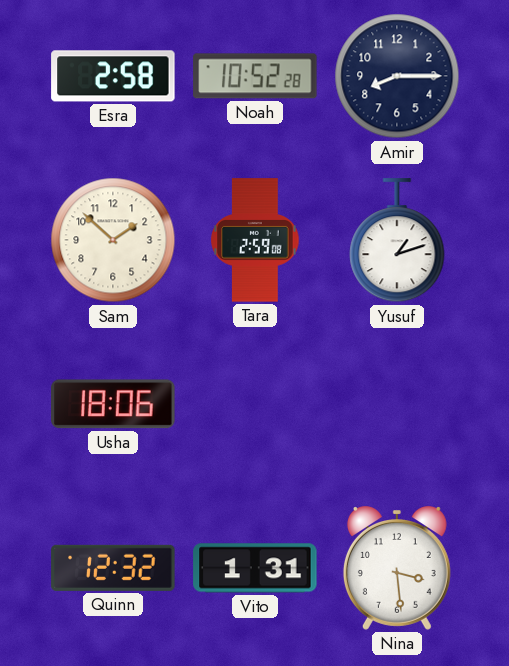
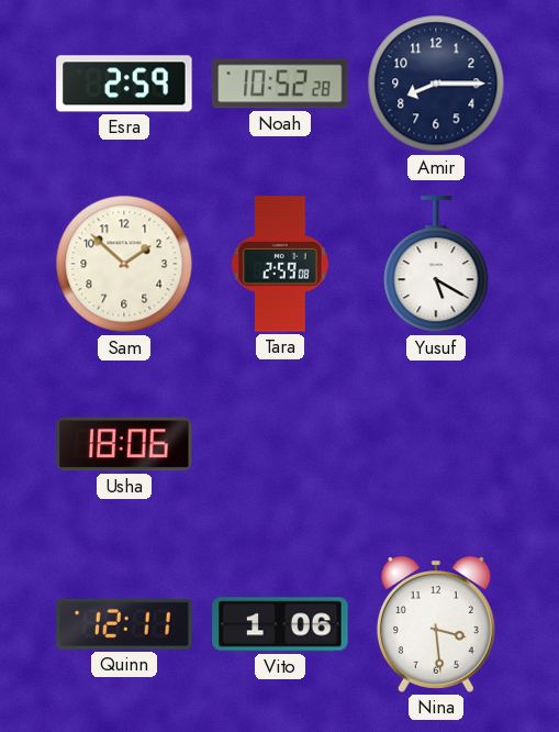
Esra: 2:58 -> 2:59 (124, 84)
Yusuf: 1:12 -> 5:20 (436, 265)
Quinn: 12:32 -> 12:11 (124, 624)
Vito: 1:31 -> 1:06 (280, 624)
